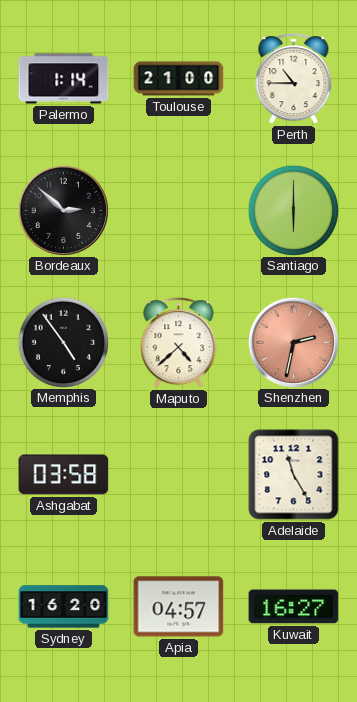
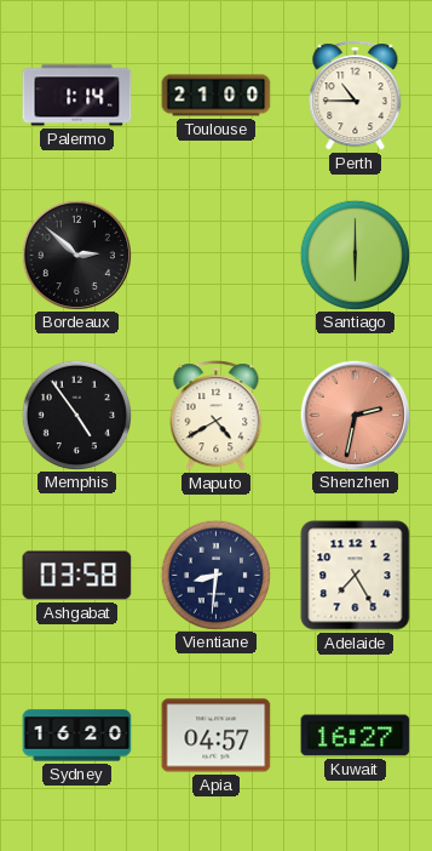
Maputo: 4:38 -> 4:40 (217, 416)
Vientiane: none -> 8:31 (215, 575)
Adelaide: 11:25 -> 7:25 (356, 576)
